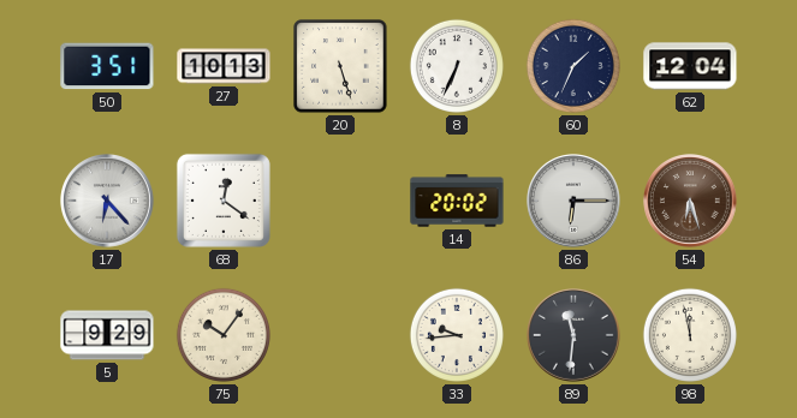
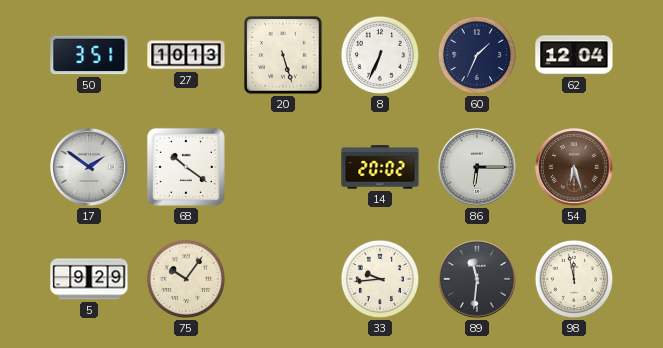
17: 6:23 -> 1:51 (90, 168)
68: 12:21 -> 10:21 (186, 167)
